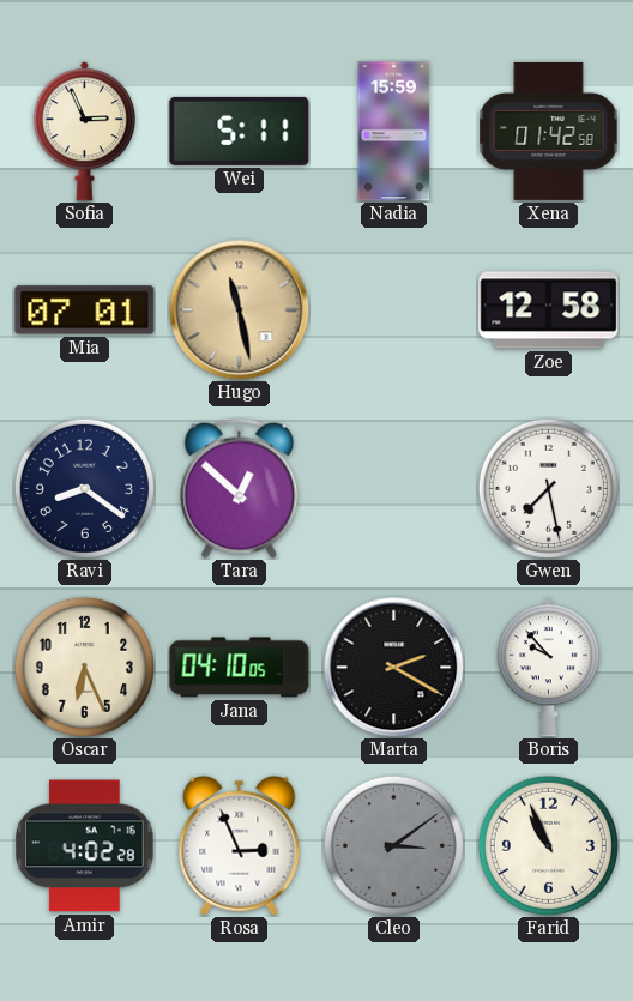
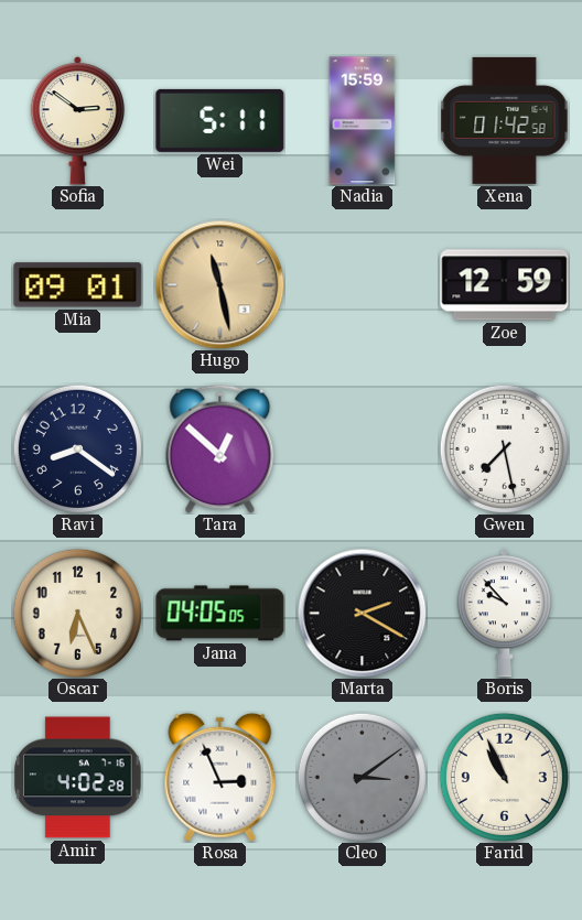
Sofia: 2:56 -> 2:51 (77, 121)
Mia: 07:01 -> 09:01 (78, 285)
Zoe: 12:58 -> 12:59 (505, 285)
Jana: 04:10 -> 04:05 (220, 614)
